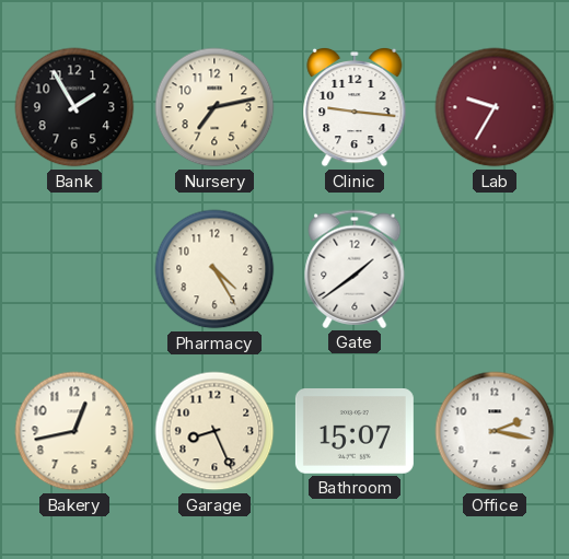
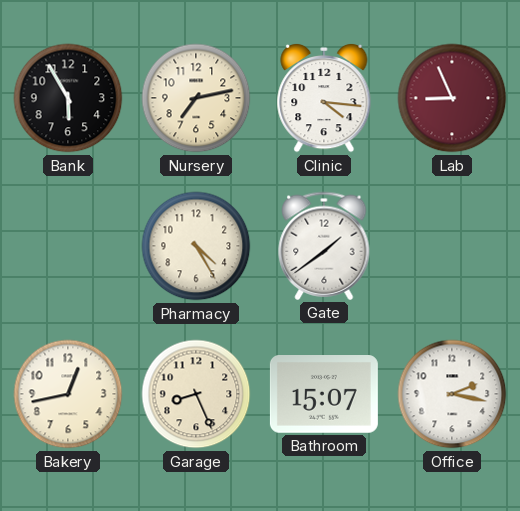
Bank: 1:55 -> 5:55 (68, 98)
Clinic: 9:16 -> 4:16 (324, 98)
Lab: 9:35 -> 8:56 (452, 98)
